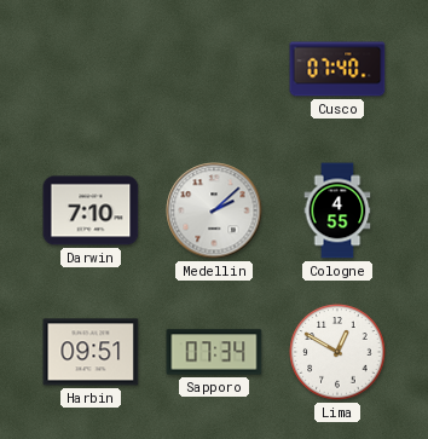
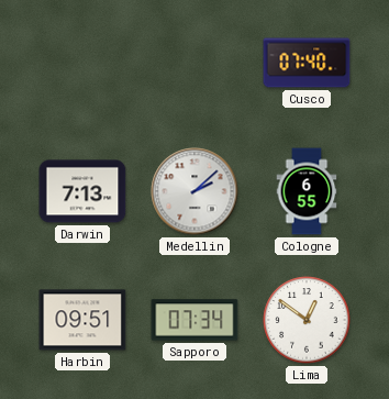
Darwin: 7:10 -> 7:13 (82, 191)
Cologne: 4:55 -> 6:55 (307, 191)
Lima: 12:50 -> 12:51 (307, 320)
